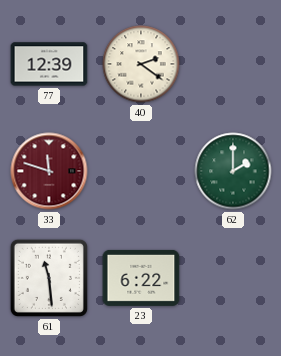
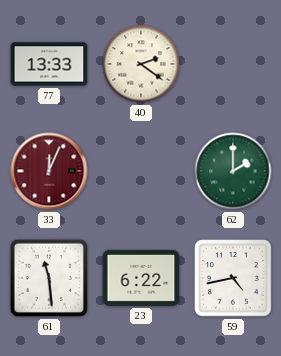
77: 12:39 -> 13:33 (49, 64)
33: 11:48 -> 12:04 (49, 171)
59: none -> 4:43 (233, 278)
